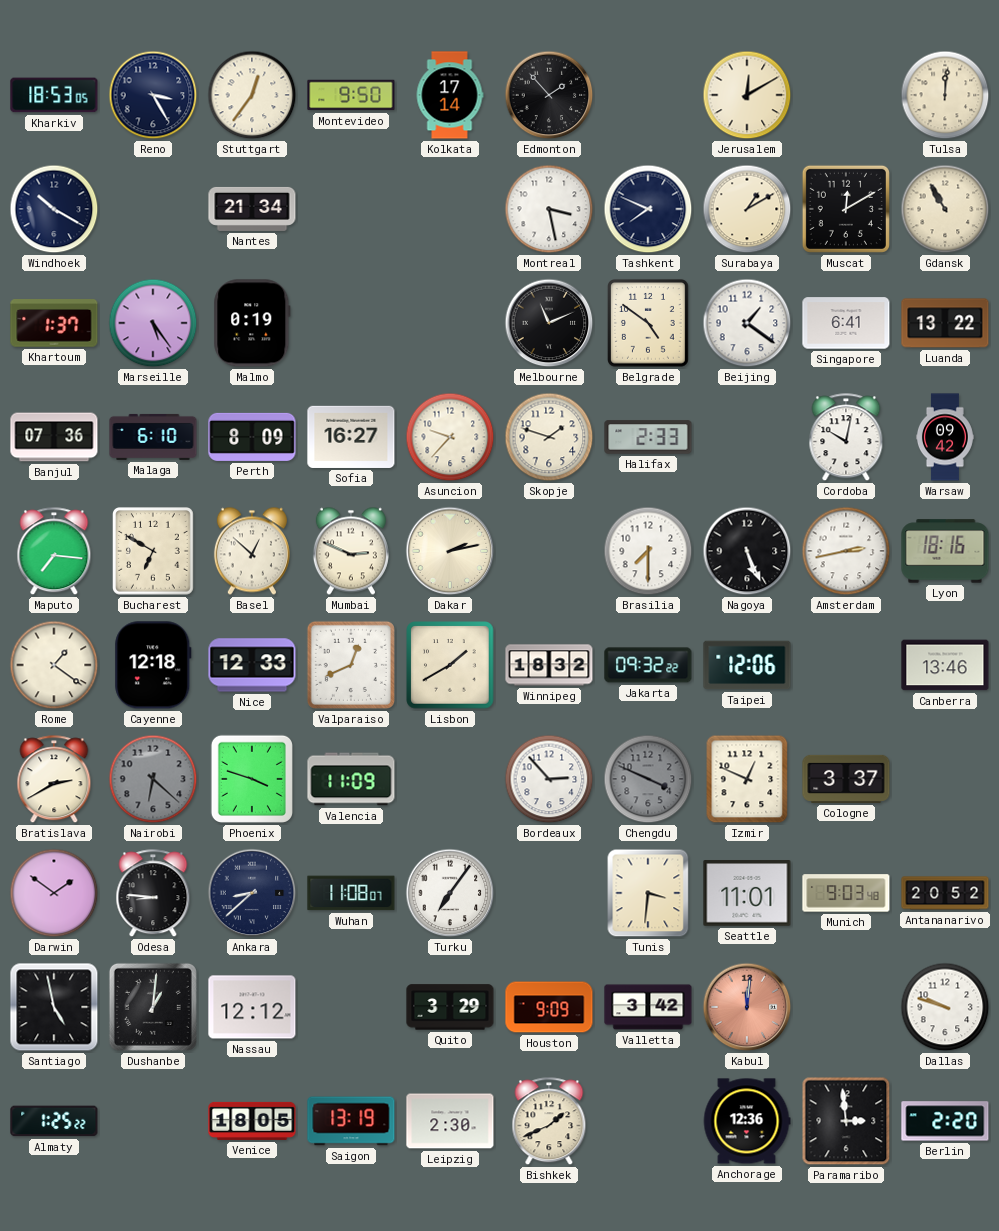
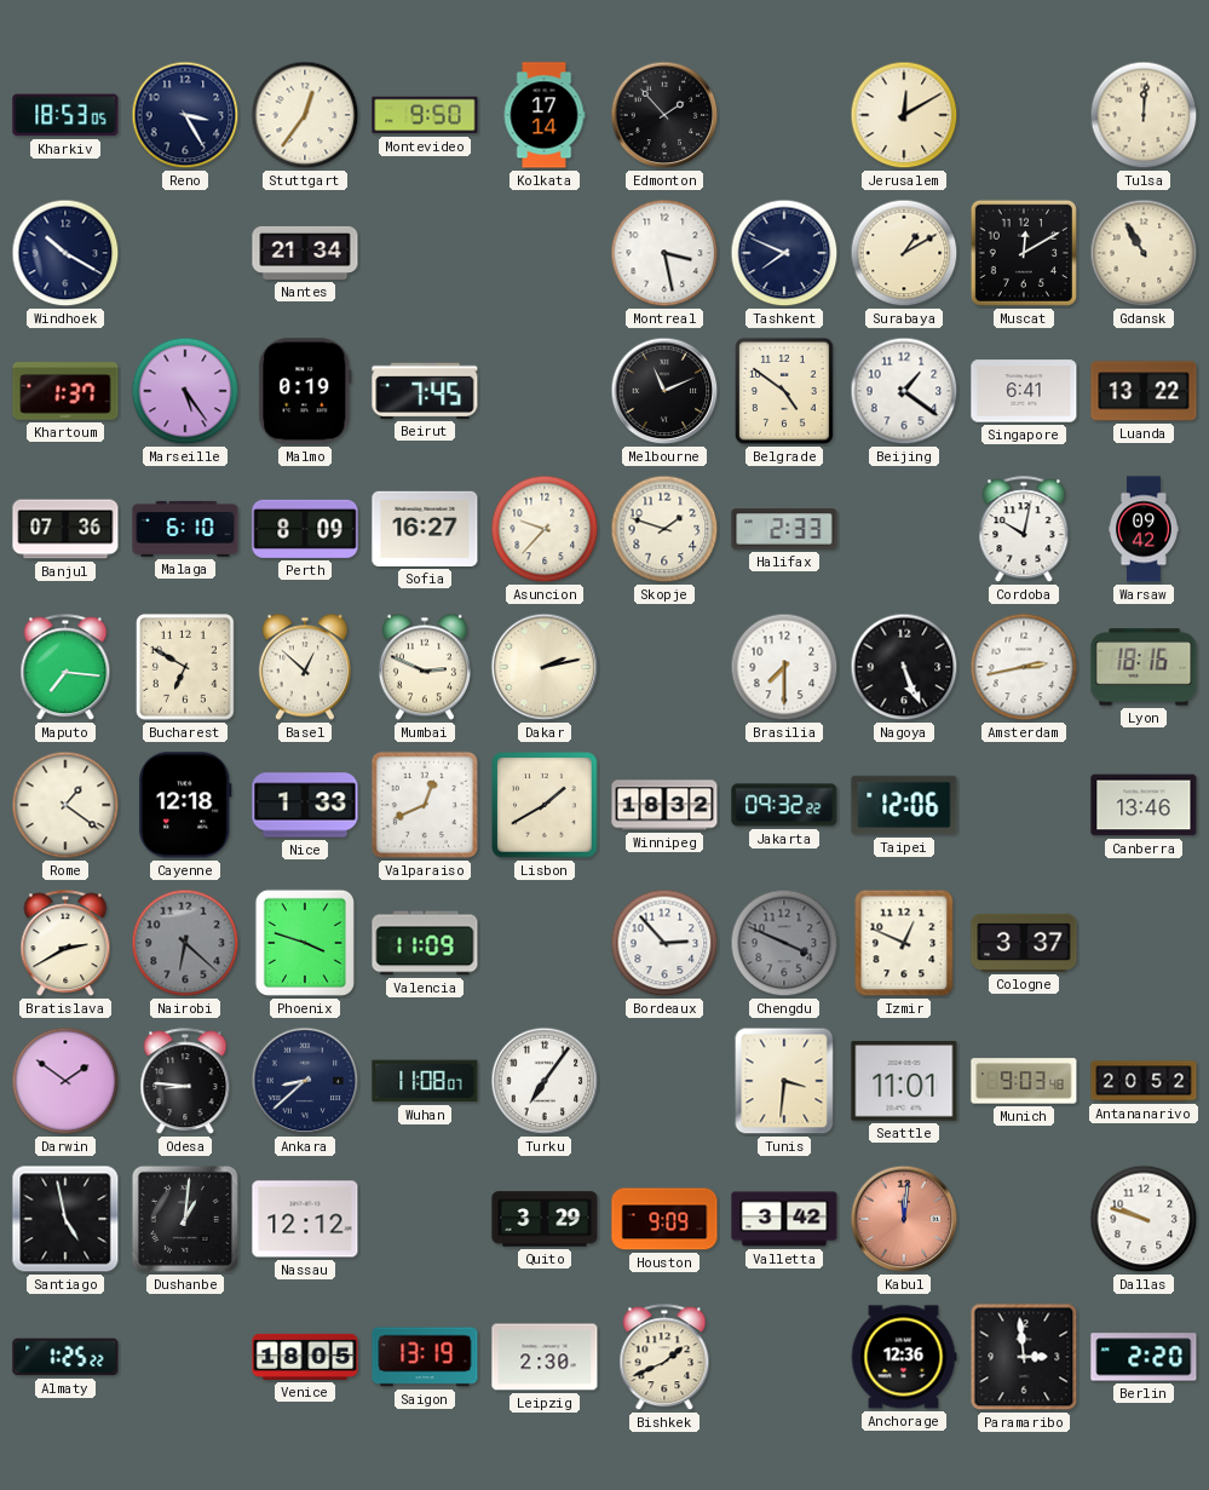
Beirut: none -> 7:45 (425, 391)
Nice: 12:33 -> 1:33 (305, 805)
